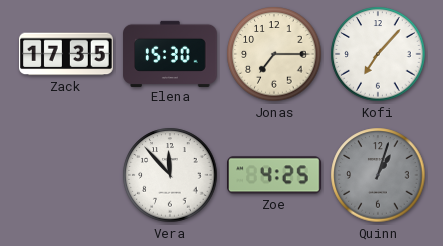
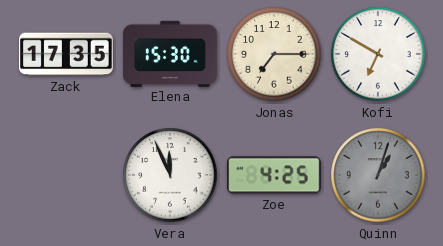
Kofi: 7:07 -> 6:50 (378, 54)
Vera: 11:53 -> 11:56 (170, 175)
